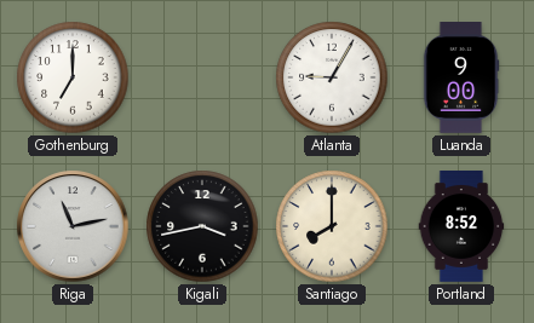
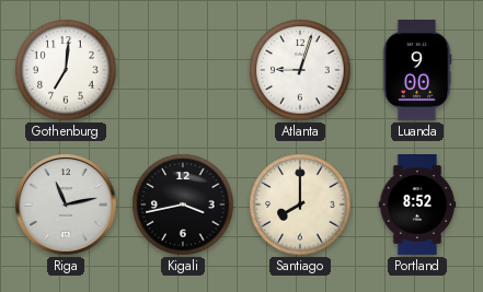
Gothenburg: 7:00 -> 7:01 (66, 70)
Atlanta: 9:05 -> 9:03 (300, 70)
